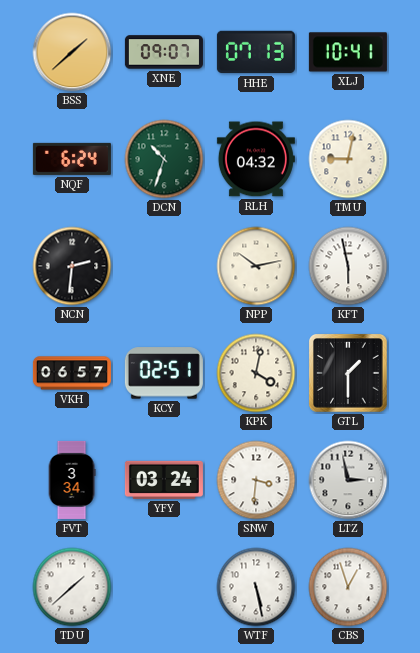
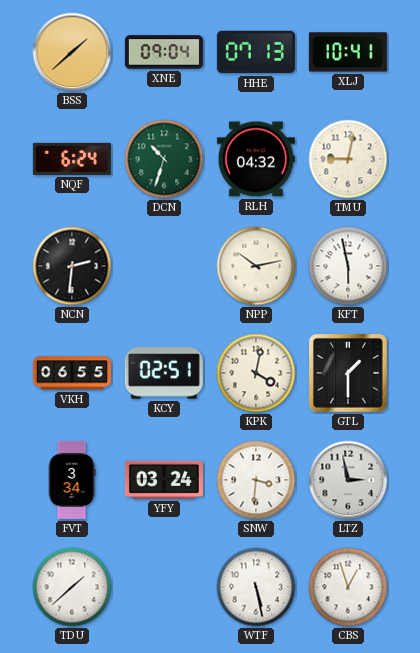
XNE: 09:07 -> 09:04 (164, 52)
VKH: 06:57 -> 06:55 (72, 373)
